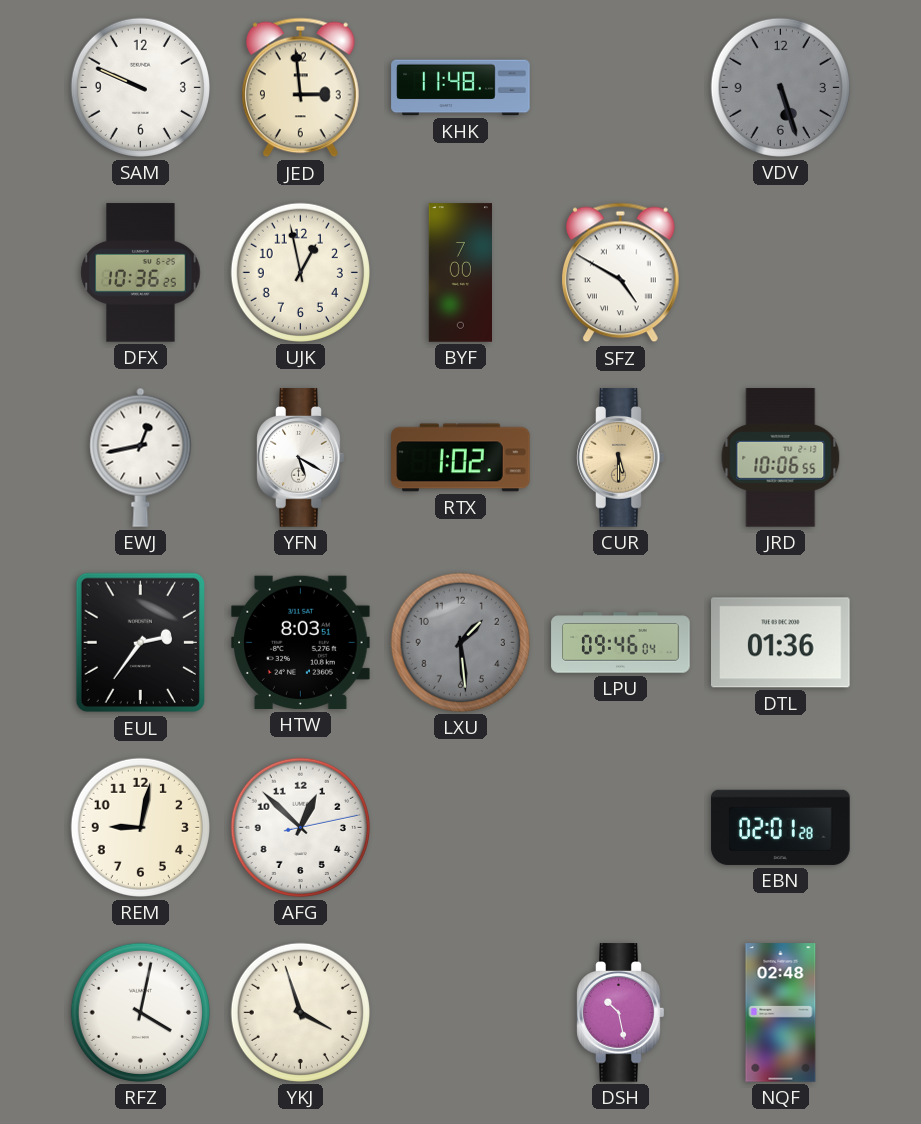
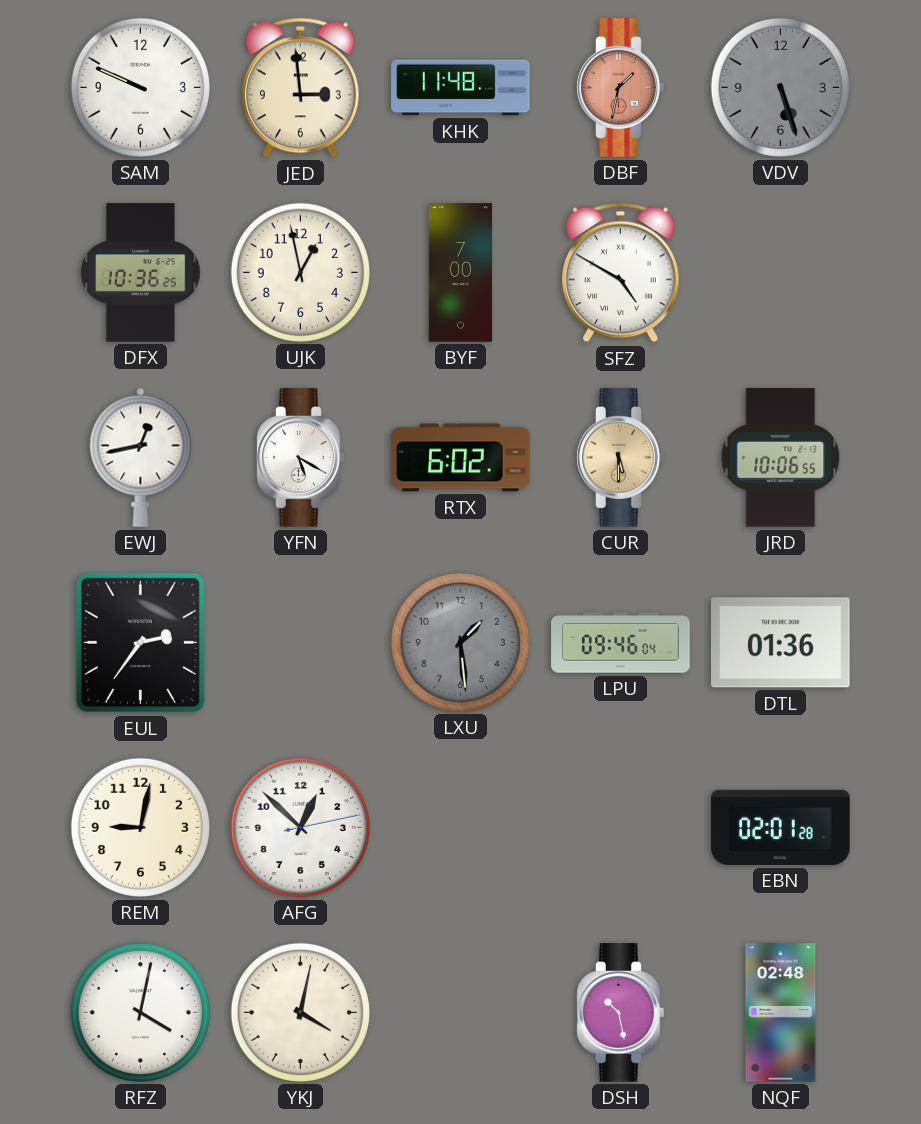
DBF: none -> 1:32 (621, 88)
RTX: 1:02 -> 6:02 (461, 458)
HTW: 8:03 -> none (301, 642)
YKJ: 3:57 -> 4:02 (300, 1012)
